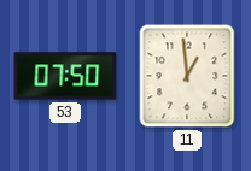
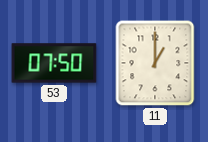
11: 12:59 -> 1:00 (155, 63)
